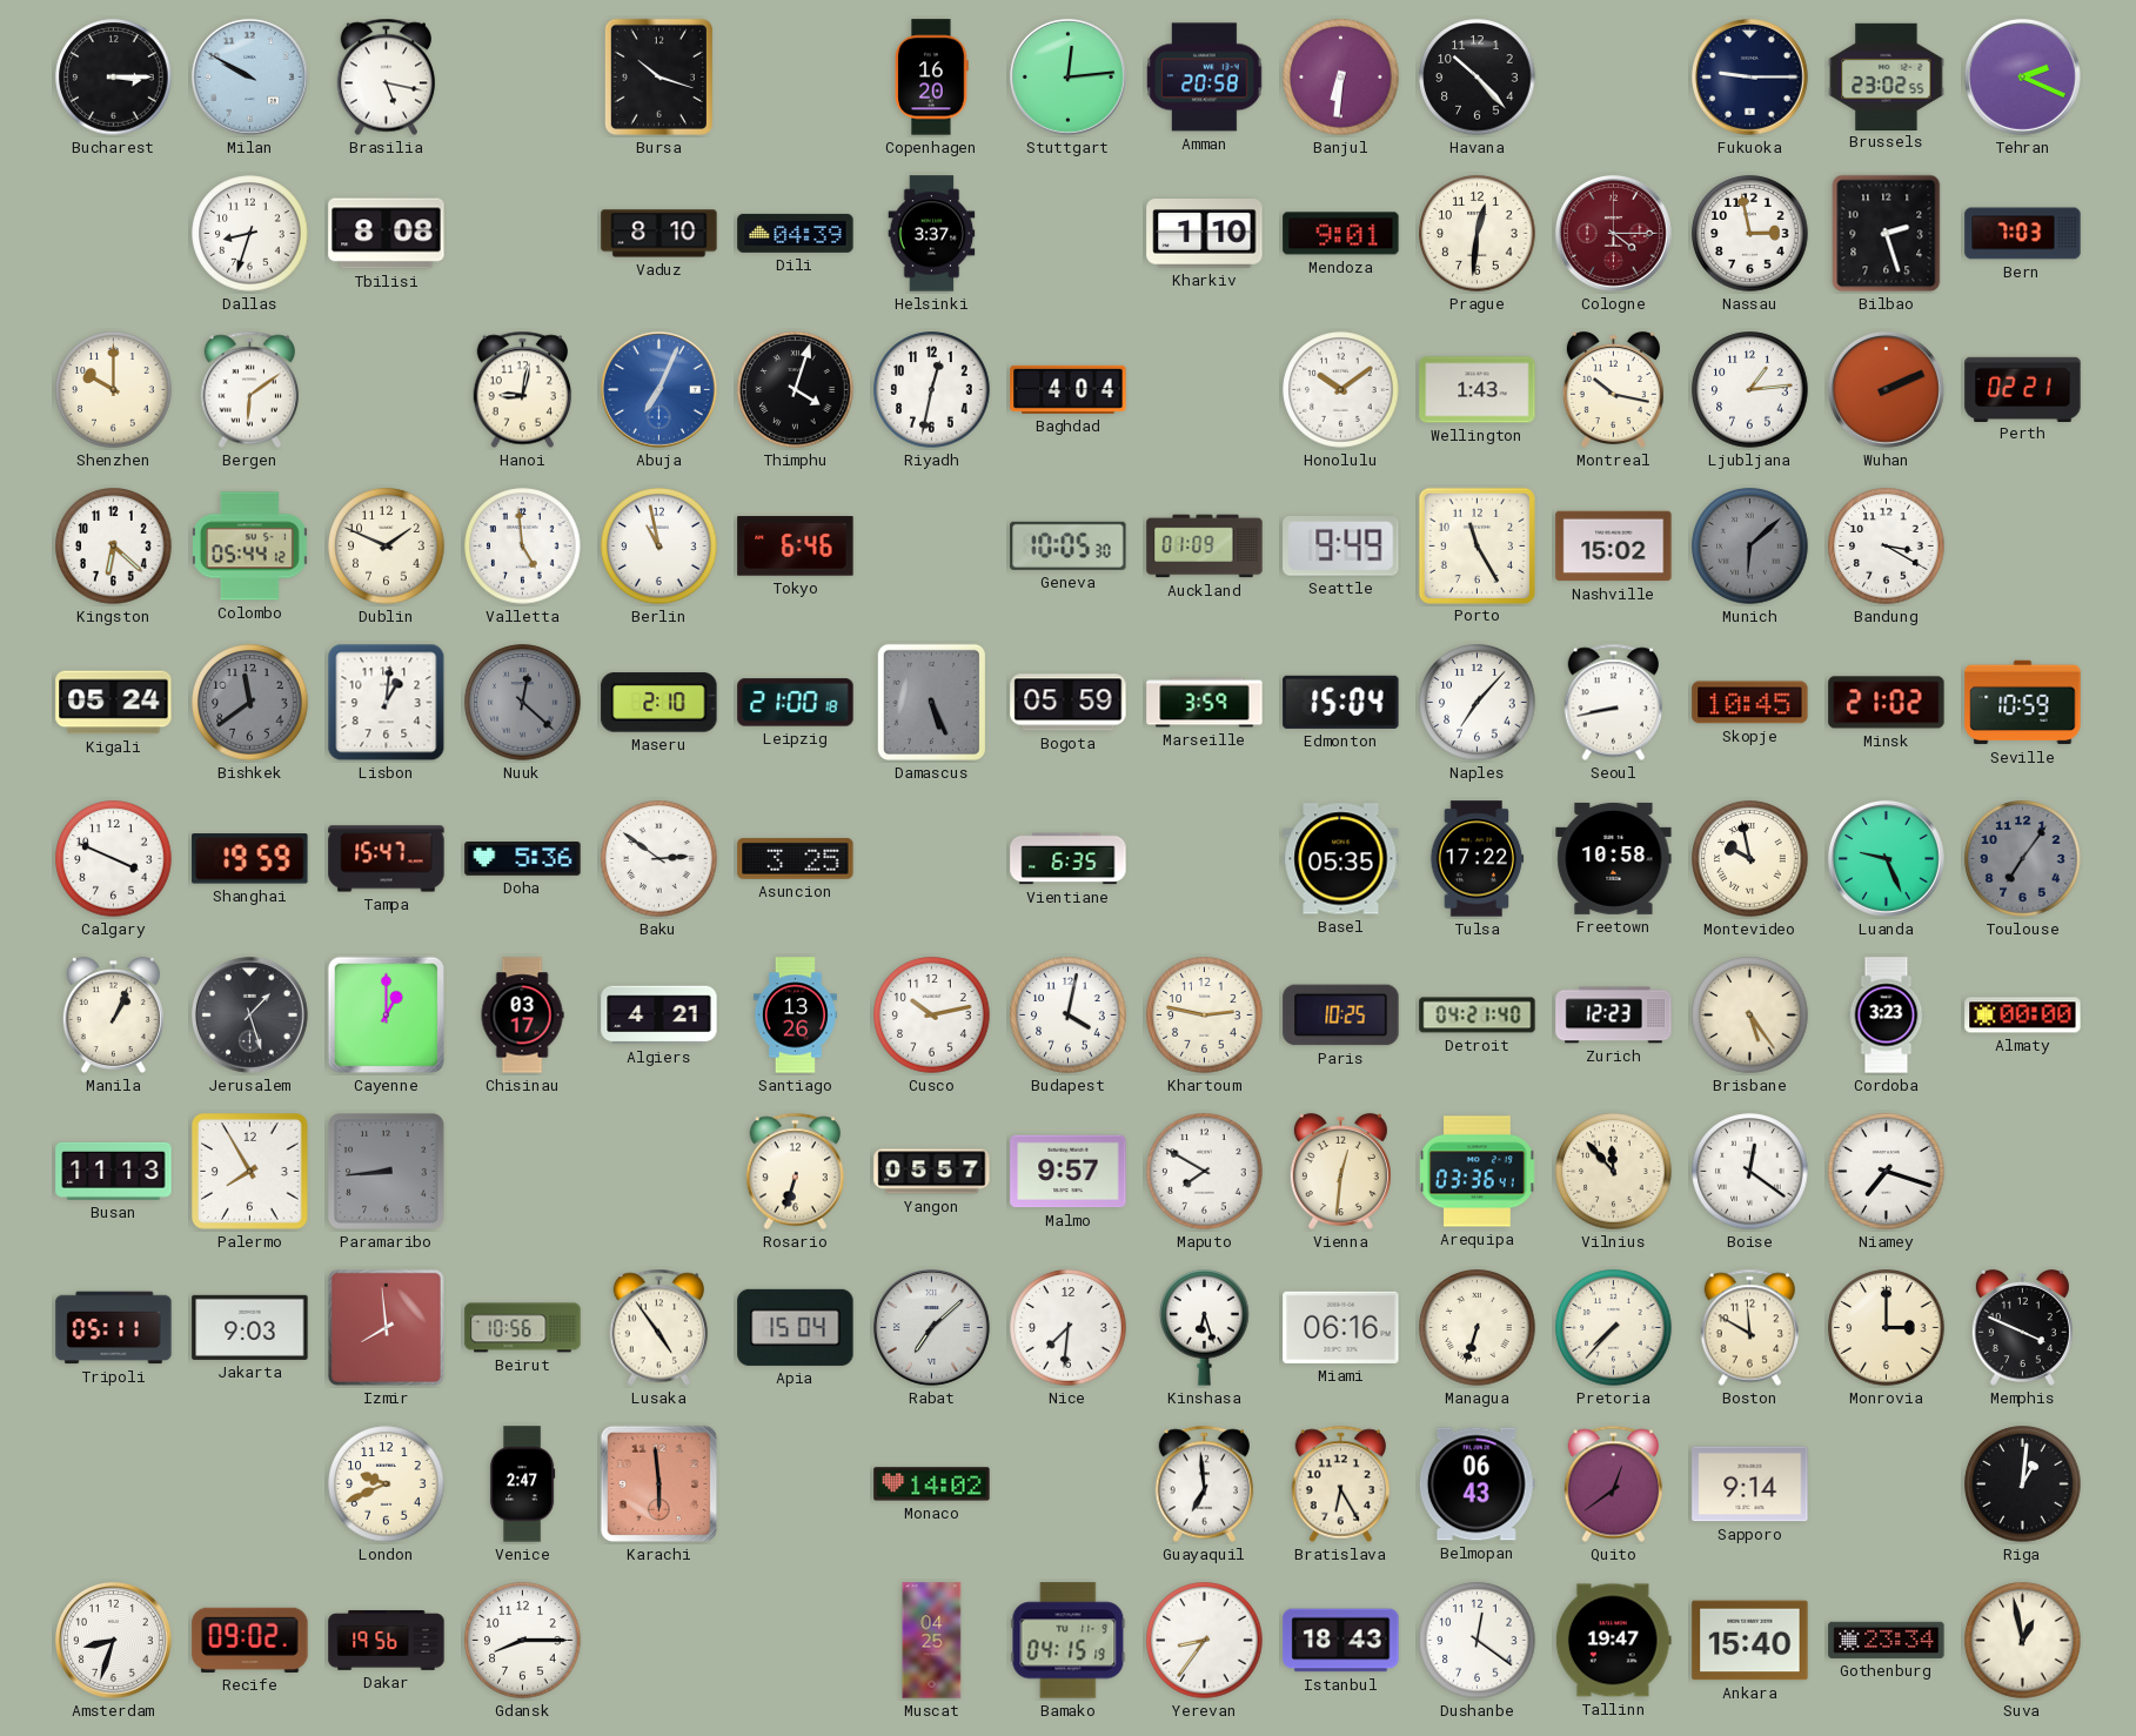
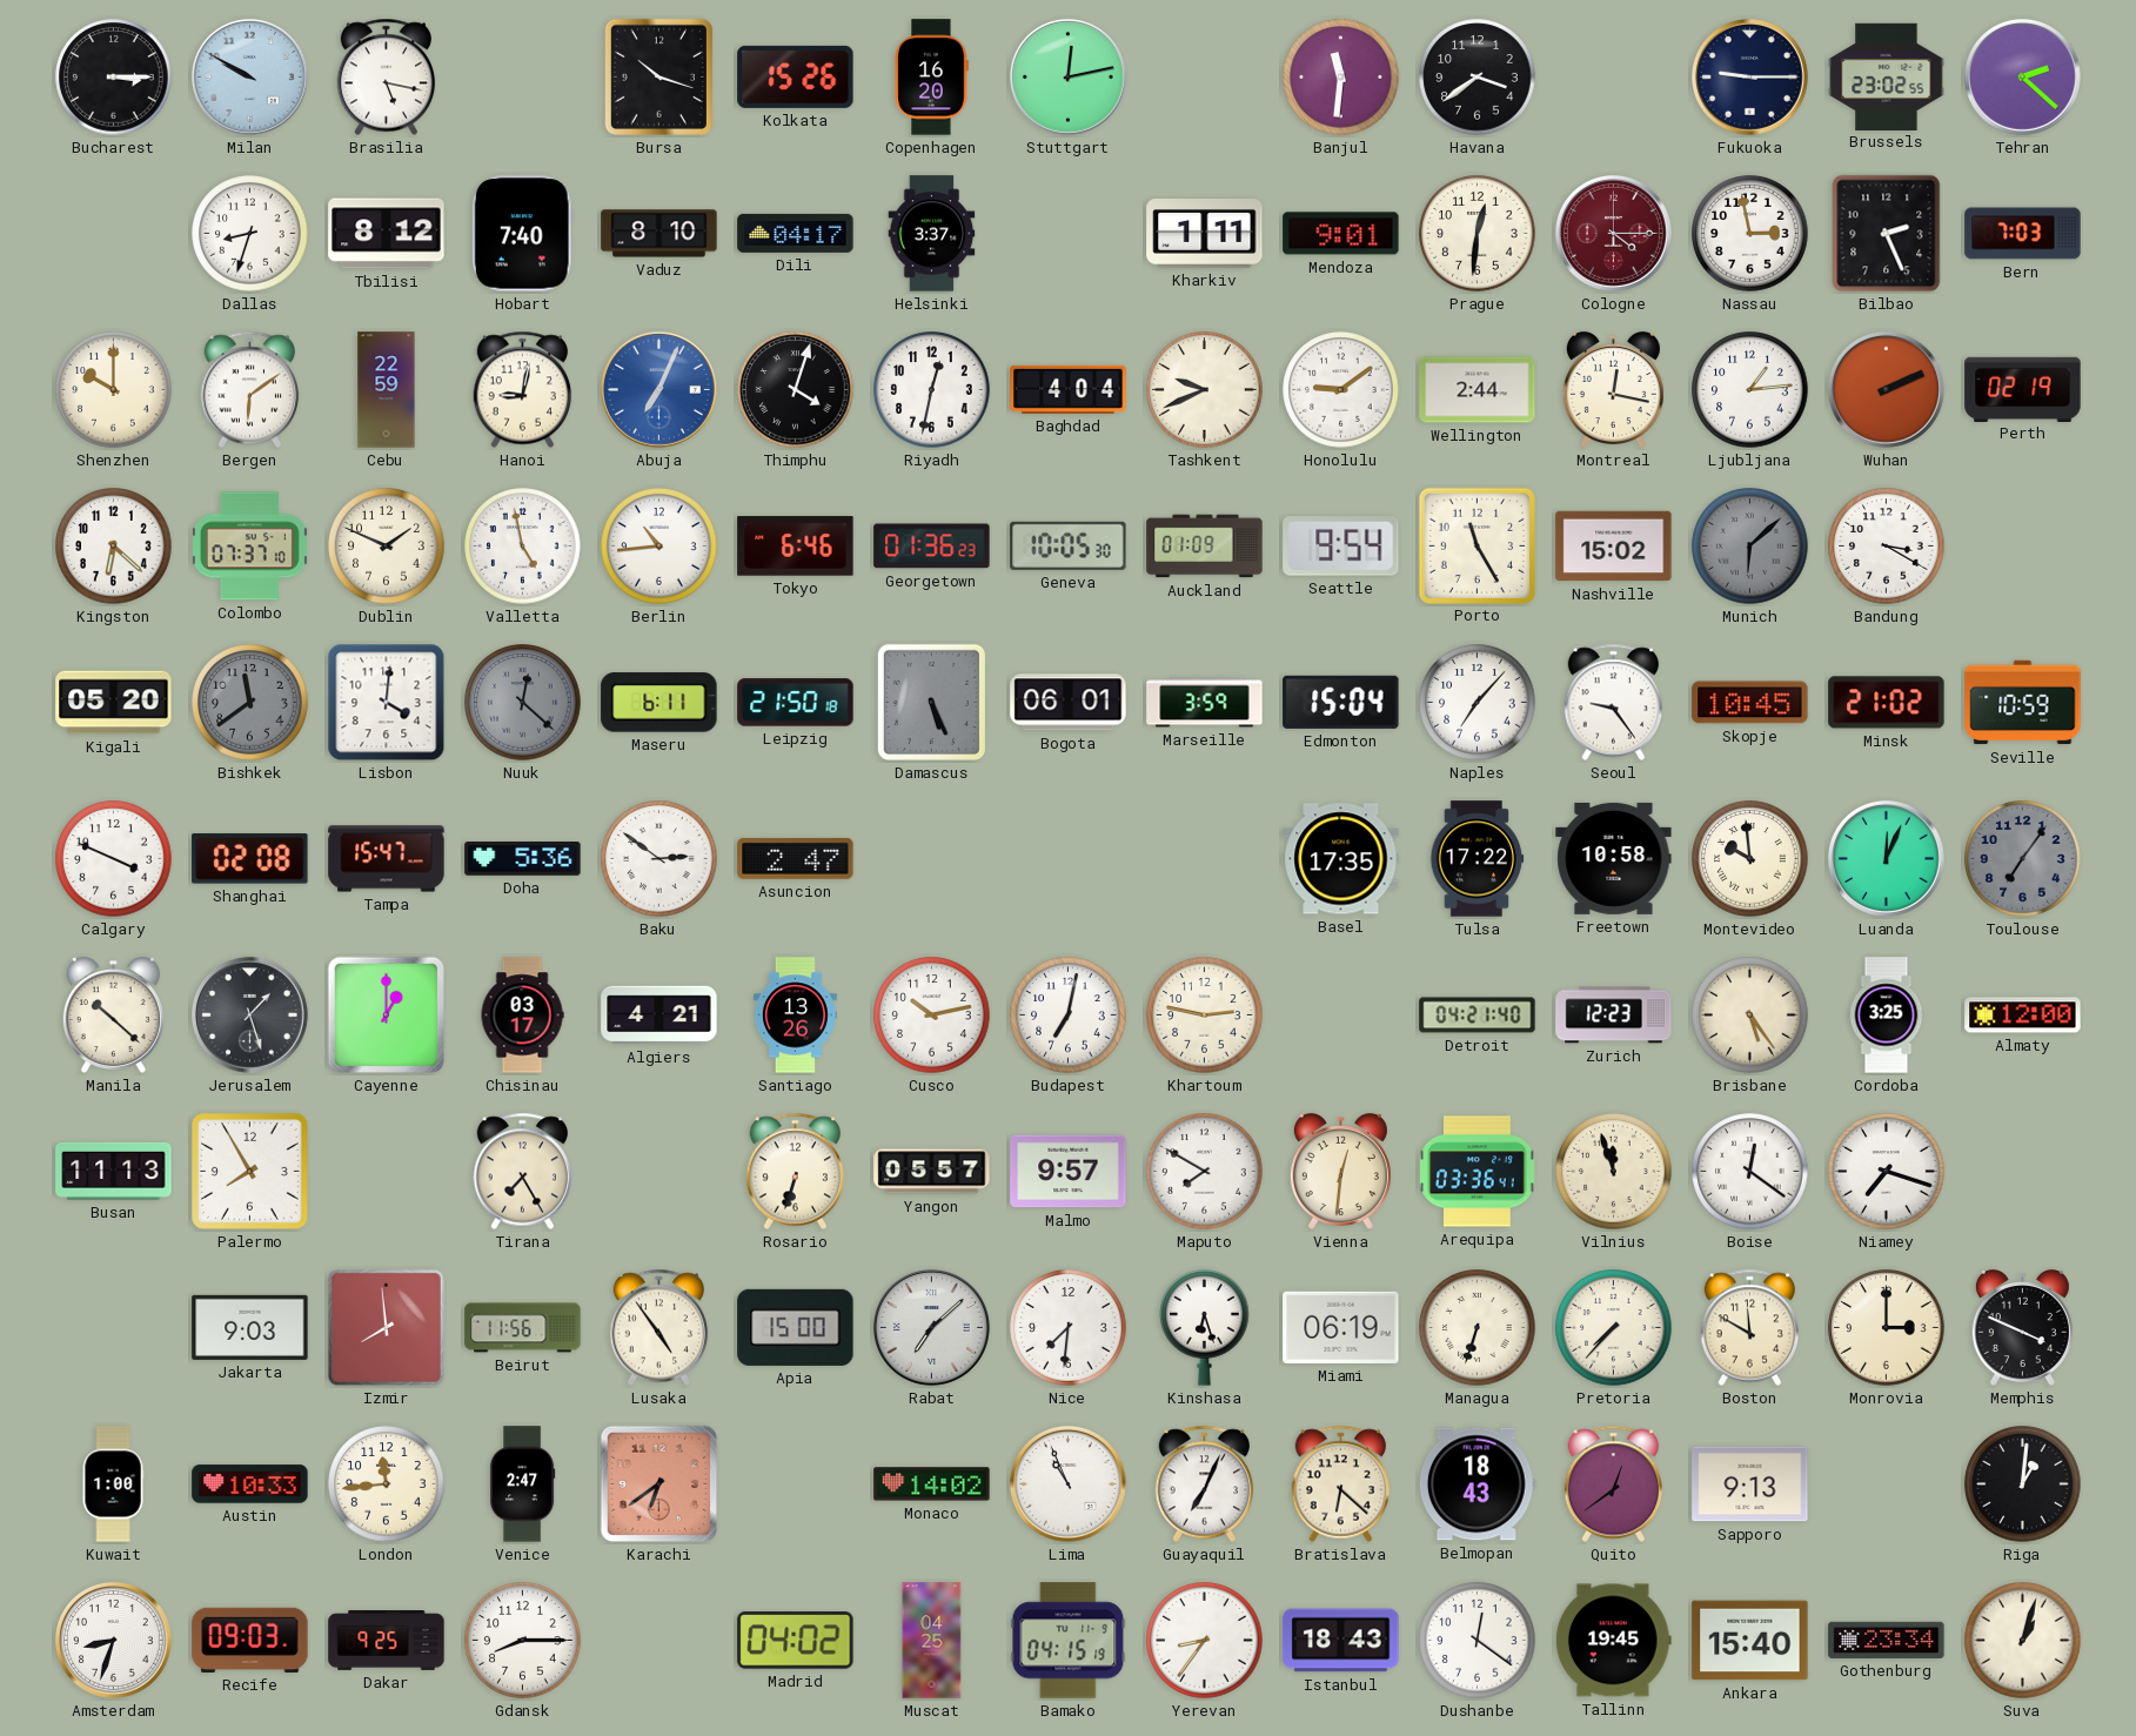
Kolkata: none -> 15:26 (796, 76)
Stuttgart: 12:14 -> 12:13 (1067, 76)
Amman: 20:58 -> none (1205, 78)
Banjul: 6:31 -> 11:31 (1341, 78)
Havana: 10:23 -> 3:39 (1478, 78)
Tehran: 2:19 -> 2:22 (2022, 76)
Tbilisi: 8:08 -> 8:12 (387, 234)
Hobart: none -> 7:40 (522, 234)
Dili: 04:39 -> 04:17 (796, 233)
Kharkiv: 1:10 -> 1:11 (1205, 234)
Bilbao: 2:27 -> 2:26 (1887, 234)
Cebu: none -> 22:59 (387, 390)
Tashkent: none -> 9:41 (1205, 390)
Honolulu: 10:09 -> 9:09 (1341, 390)
Wellington: 1:43 -> 2:44 (1478, 390)
Montreal: 10:17 -> 12:17 (1613, 389)
Perth: 02:21 -> 02:19 (2023, 389)
Colombo: 05:44 -> 07:37 (250, 547)
Valletta: 4:59 -> 4:58 (523, 547)
Berlin: 10:58 -> 10:44 (659, 547)
Georgetown: none -> 01:36 (932, 547)
Seattle: 9:49 -> 9:54 (1341, 547)
Kigali: 05:24 -> 05:20 (114, 703)
Lisbon: 1:01 -> 4:01 (387, 703)
Maseru: 2:10 -> 6:11 (659, 703)
Leipzig: 21:00 -> 21:50 (796, 703)
Bogota: 05:59 -> 06:01 (1069, 703)
Seoul: 8:43 -> 9:24 (1614, 703)
Shanghai: 19:59 -> 02:08 (250, 859)
Asuncion: 3:25 -> 2:47 (796, 859)
Vientiane: 6:35 -> none (1069, 859)
Basel: 05:35 -> 17:35 (1341, 859)
Montevideo: 9:58 -> 9:59 (1750, 859)
Luanda: 9:26 -> 12:04 (1886, 858)
Manila: 1:04 -> 10:22 (113, 1014)
Budapest: 4:02 -> 7:02 (1069, 1016)
Paris: 10:25 -> none (1341, 1016)
Cordoba: 3:23 -> 3:25 (1887, 1016)
Almaty: 00:00 -> 12:00 (2023, 1016)
Paramaribo: 8:44 -> none (387, 1172)
Tirana: none -> 7:25 (523, 1172)
Vilnius: 11:53 -> 11:57 (1614, 1172)
Tripoli: 05:11 -> none (114, 1328)
Beirut: 10:56 -> 11:56 (523, 1328)
Apia: 15:04 -> 15:00 (796, 1327)
Miami: 06:16 -> 06:19 (1341, 1327)
Kuwait: none -> 1:00 (113, 1484)
Austin: none -> 10:33 (250, 1484)
London: 9:41 -> 11:44 (387, 1484)
Karachi: 5:59 -> 6:39 (659, 1484)
Lima: none -> 10:56 (1067, 1483)
Guayaquil: 6:59 -> 7:04 (1205, 1484)
Bratislava: 6:25 -> 6:22 (1341, 1484)
Belmopan: 06:43 -> 18:43 (1477, 1484)
Sapporo: 9:14 -> 9:13 (1750, 1484)
Recife: 09:02 -> 09:03 (250, 1640)
Dakar: 19:56 -> 9:25 (387, 1641)
Madrid: none -> 04:02 (796, 1641)
Tallinn: 19:47 -> 19:45 (1613, 1641)
Suva: 12:58 -> 1:03 (2023, 1641)
